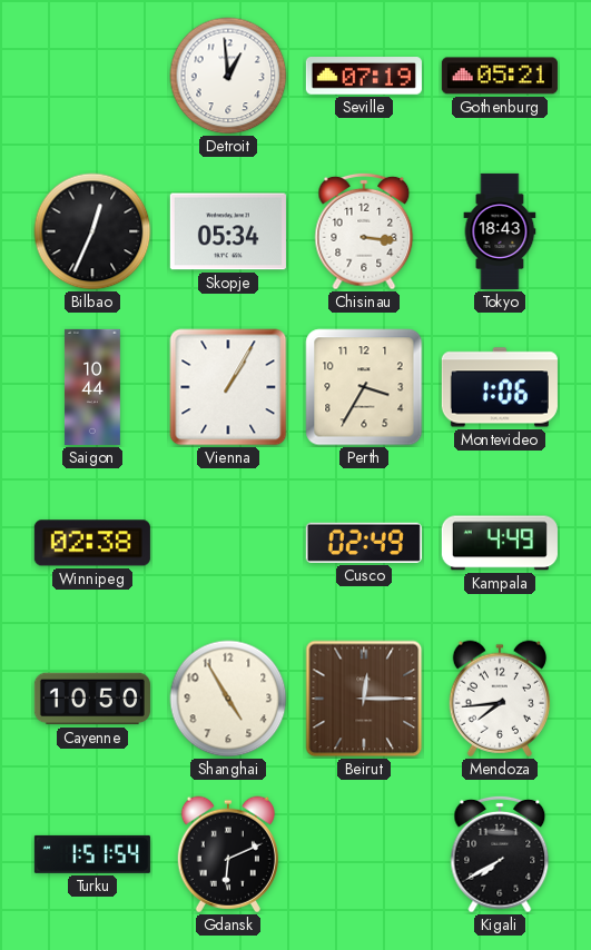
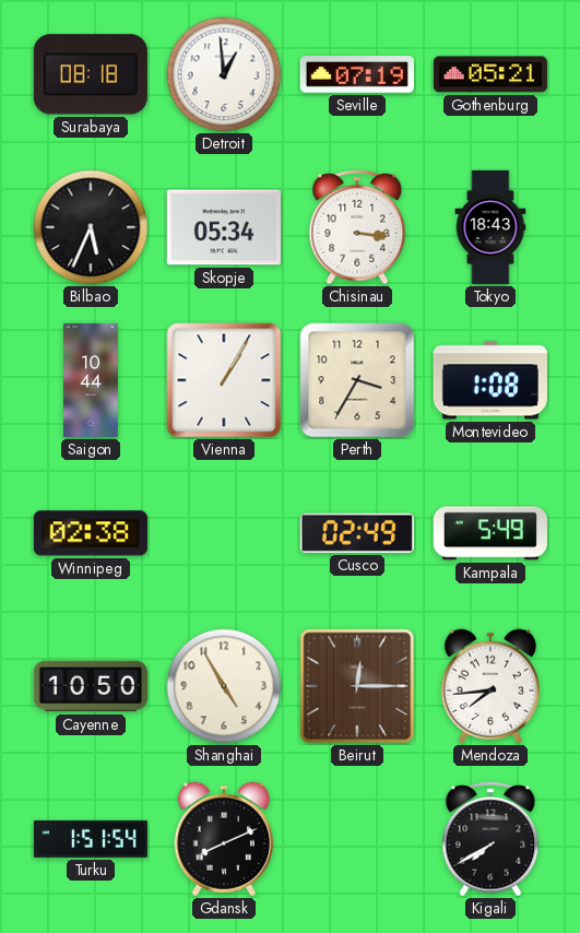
Surabaya: none -> 08:18 (91, 74)
Bilbao: 12:34 -> 5:34 (91, 227)
Montevideo: 1:06 -> 1:08 (490, 380)
Kampala: 4:49 -> 5:49 (490, 533)
Gdansk: 6:11 -> 8:11 (224, 839)
